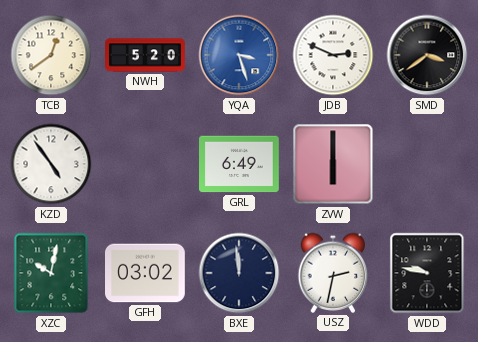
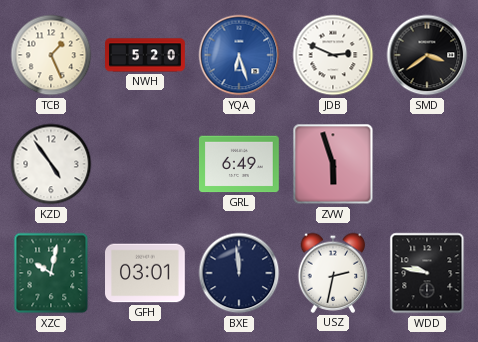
TCB: 12:39 -> 1:26 (51, 55)
YQA: 3:27 -> 6:27 (239, 55)
ZVW: 6:00 -> 5:57 (333, 164)
GFH: 03:02 -> 03:01 (146, 273)
